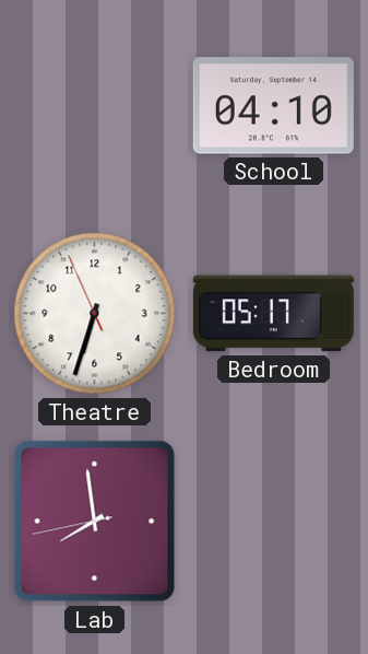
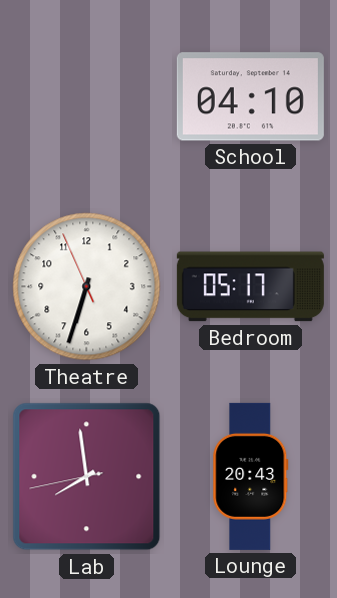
Lounge: none -> 20:43 (251, 476)
